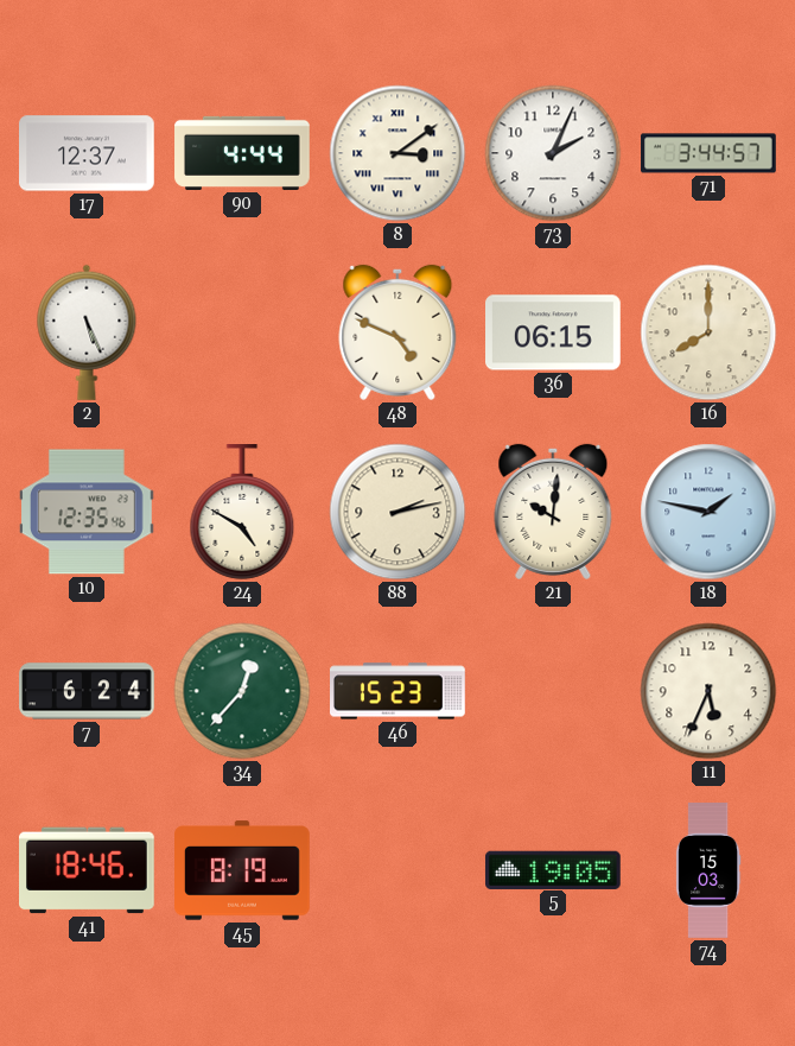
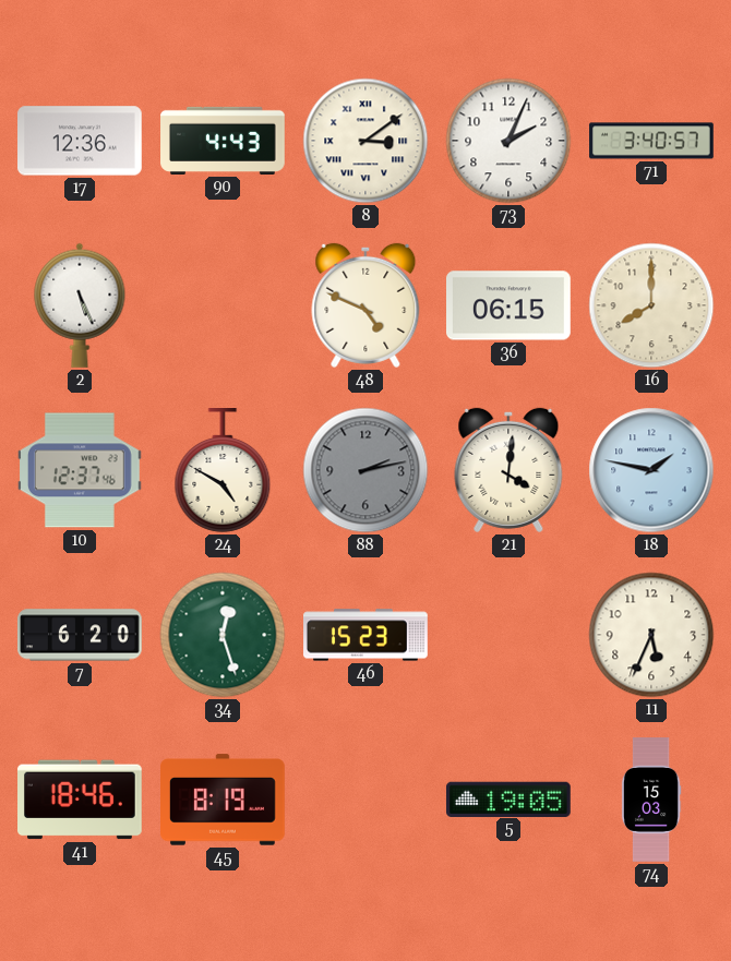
17: 12:37 -> 12:36 (81, 141)
90: 4:44 -> 4:43 (223, 141)
71: 3:44 -> 3:40 (651, 141)
10: 12:35 -> 12:37 (81, 470)
88 dial: cream -> grey (366, 470)
21: 10:01 -> 4:01 (508, 470)
7: 6:24 -> 6:20 (80, 635)
34: 12:37 -> 12:27 (223, 635)
